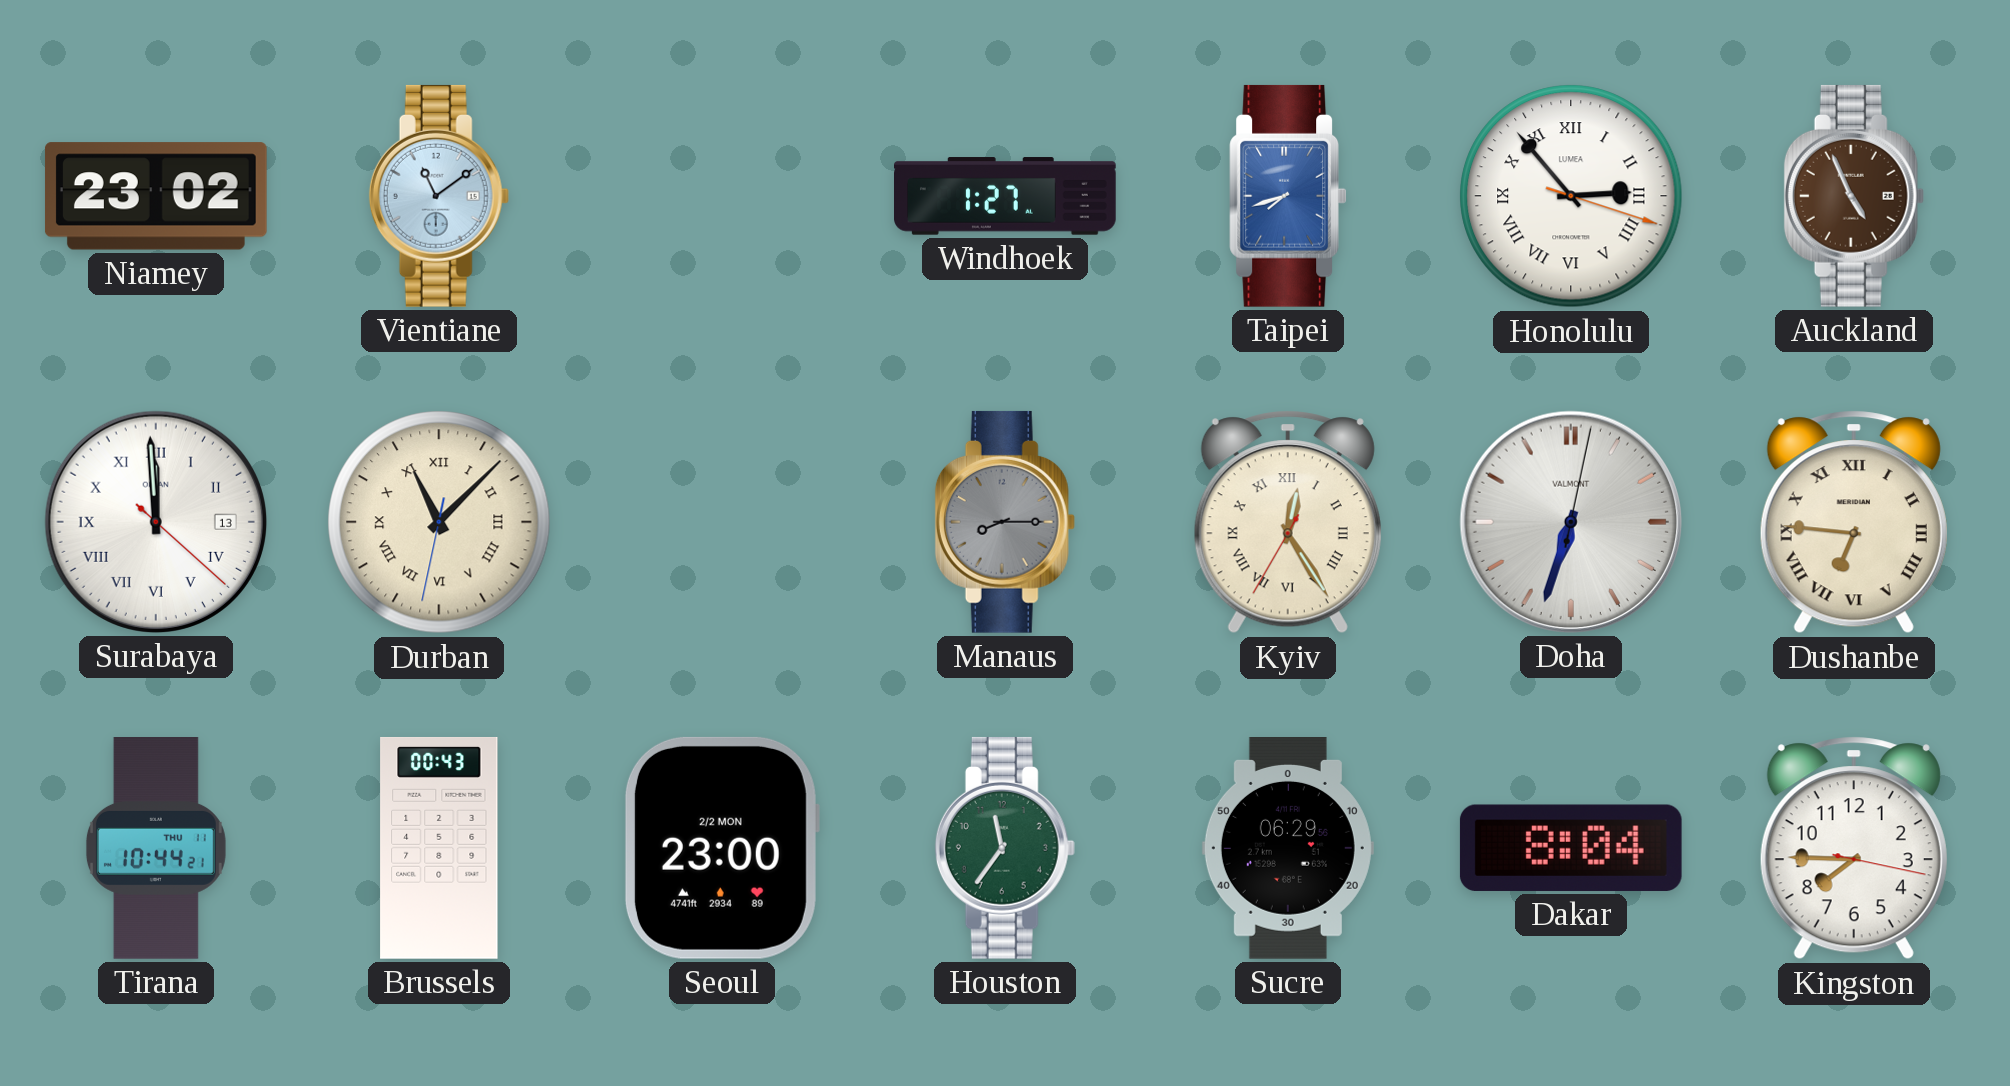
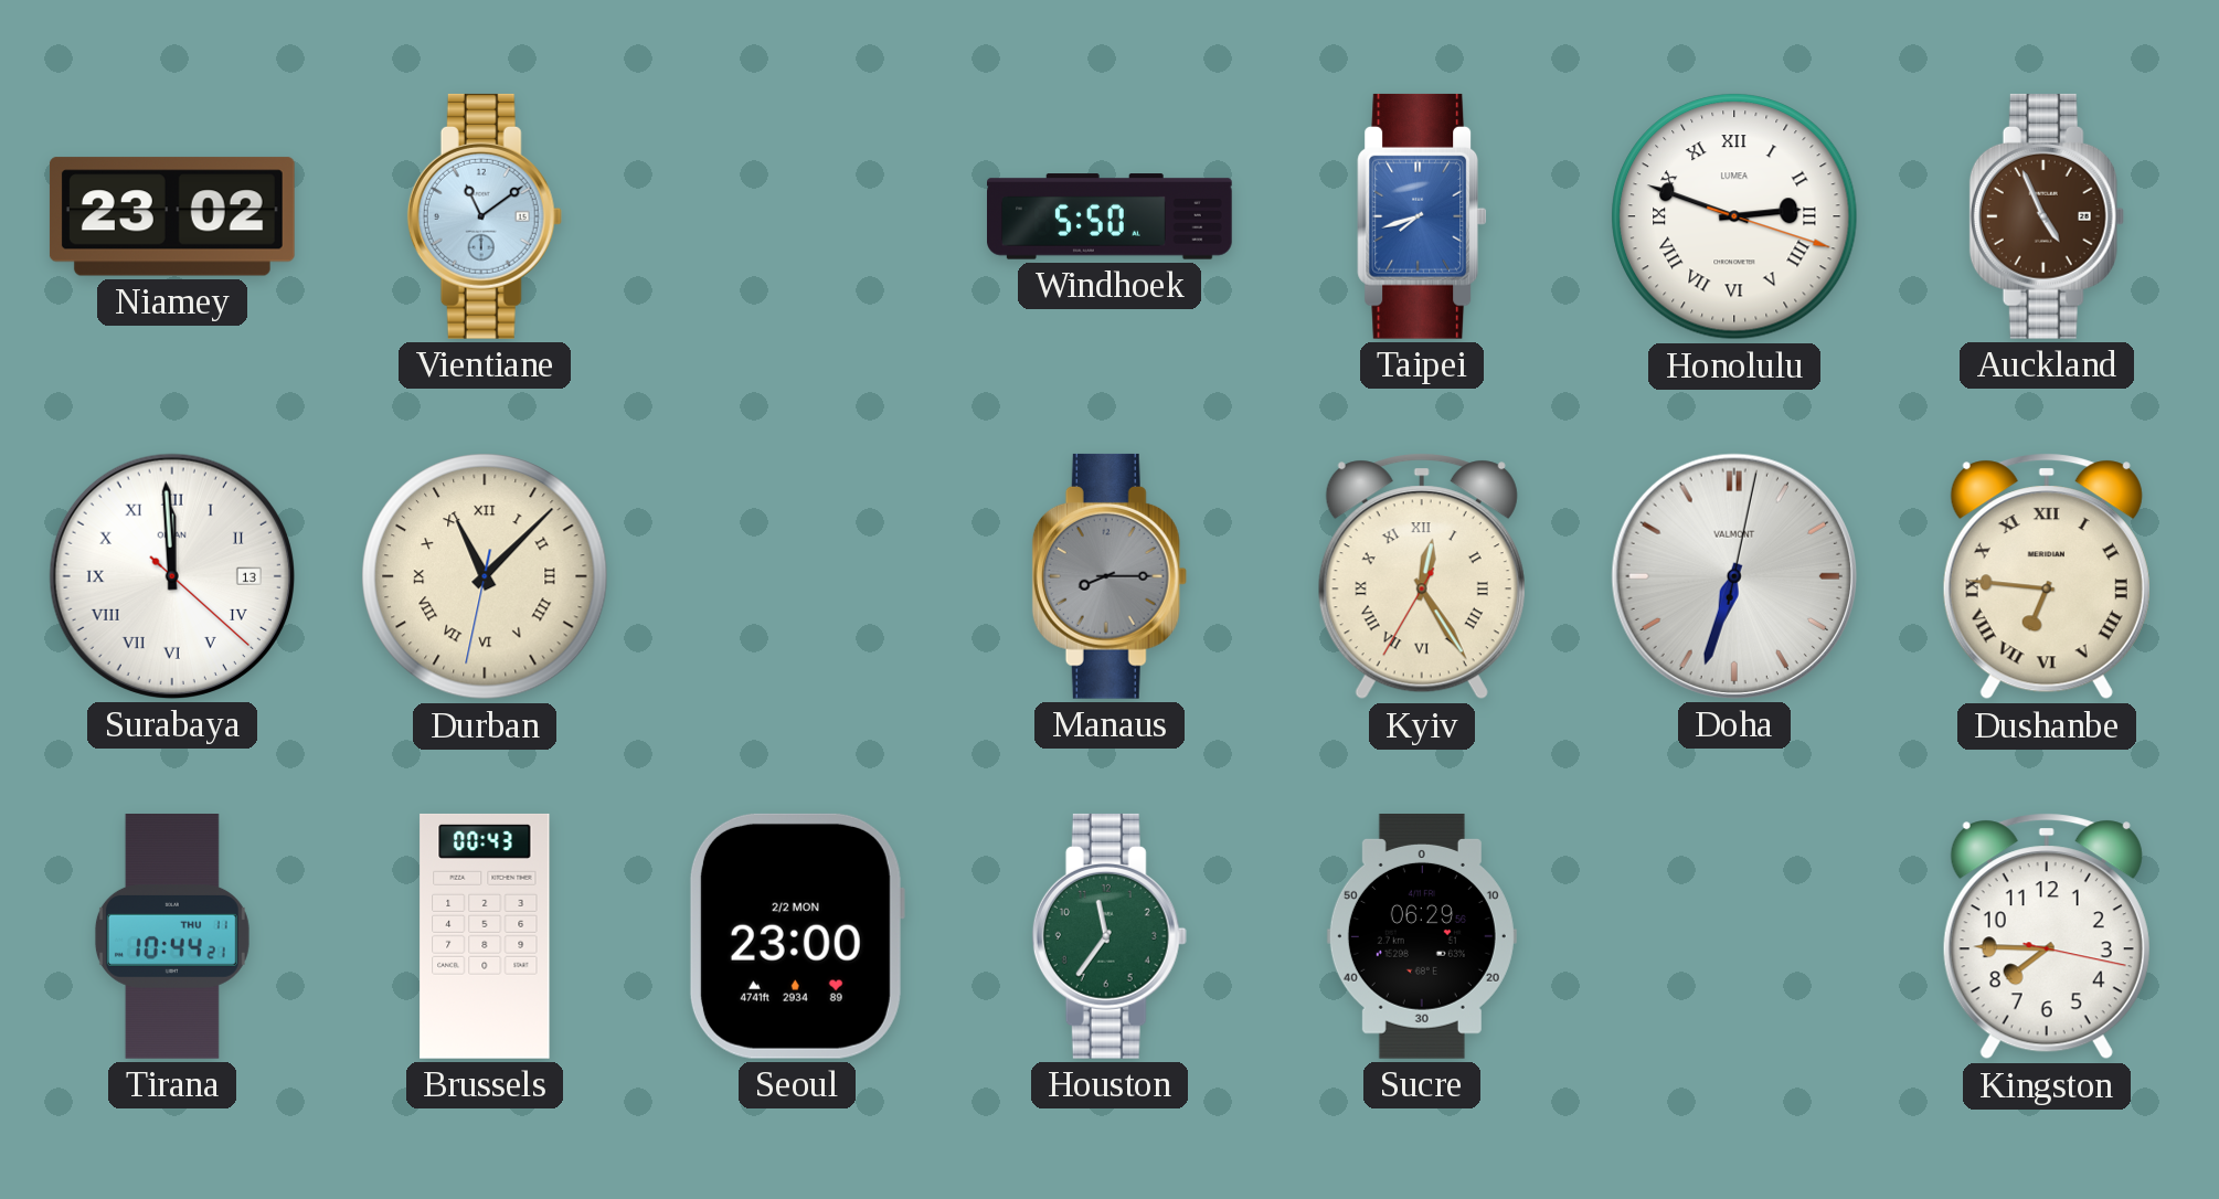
Windhoek: 1:27 -> 5:50 (1111, 216)
Honolulu: 2:53 -> 2:48 (1734, 216)
Dakar: 8:04 -> none (1571, 848)
